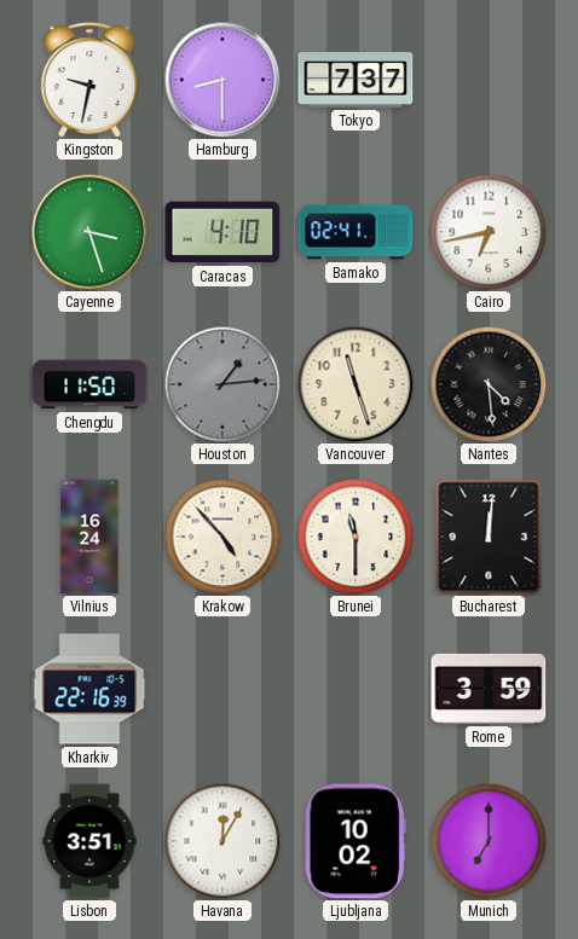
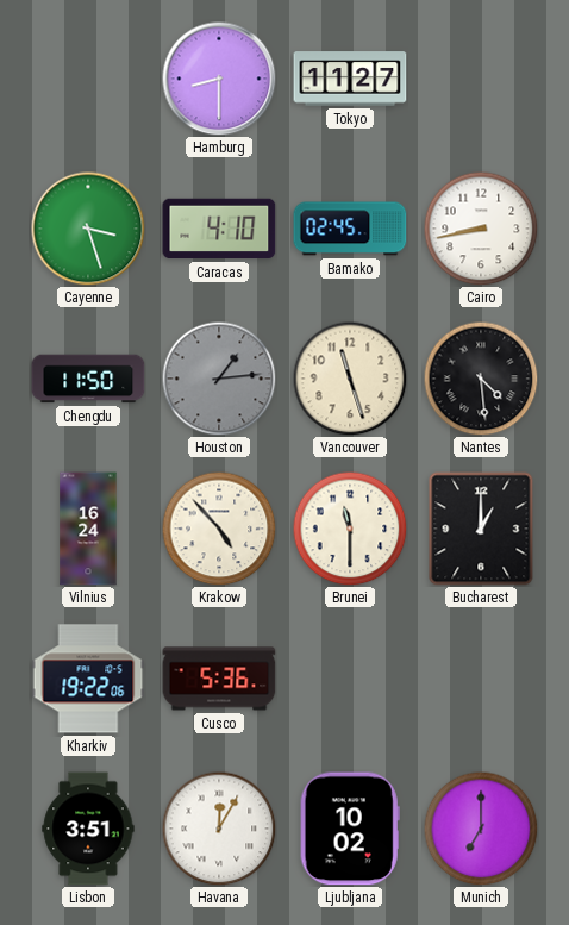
Kingston: 9:32 -> none (89, 80)
Tokyo: 7:37 -> 11:27 (350, 79)
Bamako: 02:41 -> 02:45 (350, 229)
Cairo: 6:43 -> 8:43 (481, 229)
Bucharest: 12:01 -> 1:00 (481, 529)
Kharkiv: 22:16 -> 19:22 (88, 679)
Cusco: none -> 5:36 (219, 679)
Rome: 3:59 -> none (489, 689)
